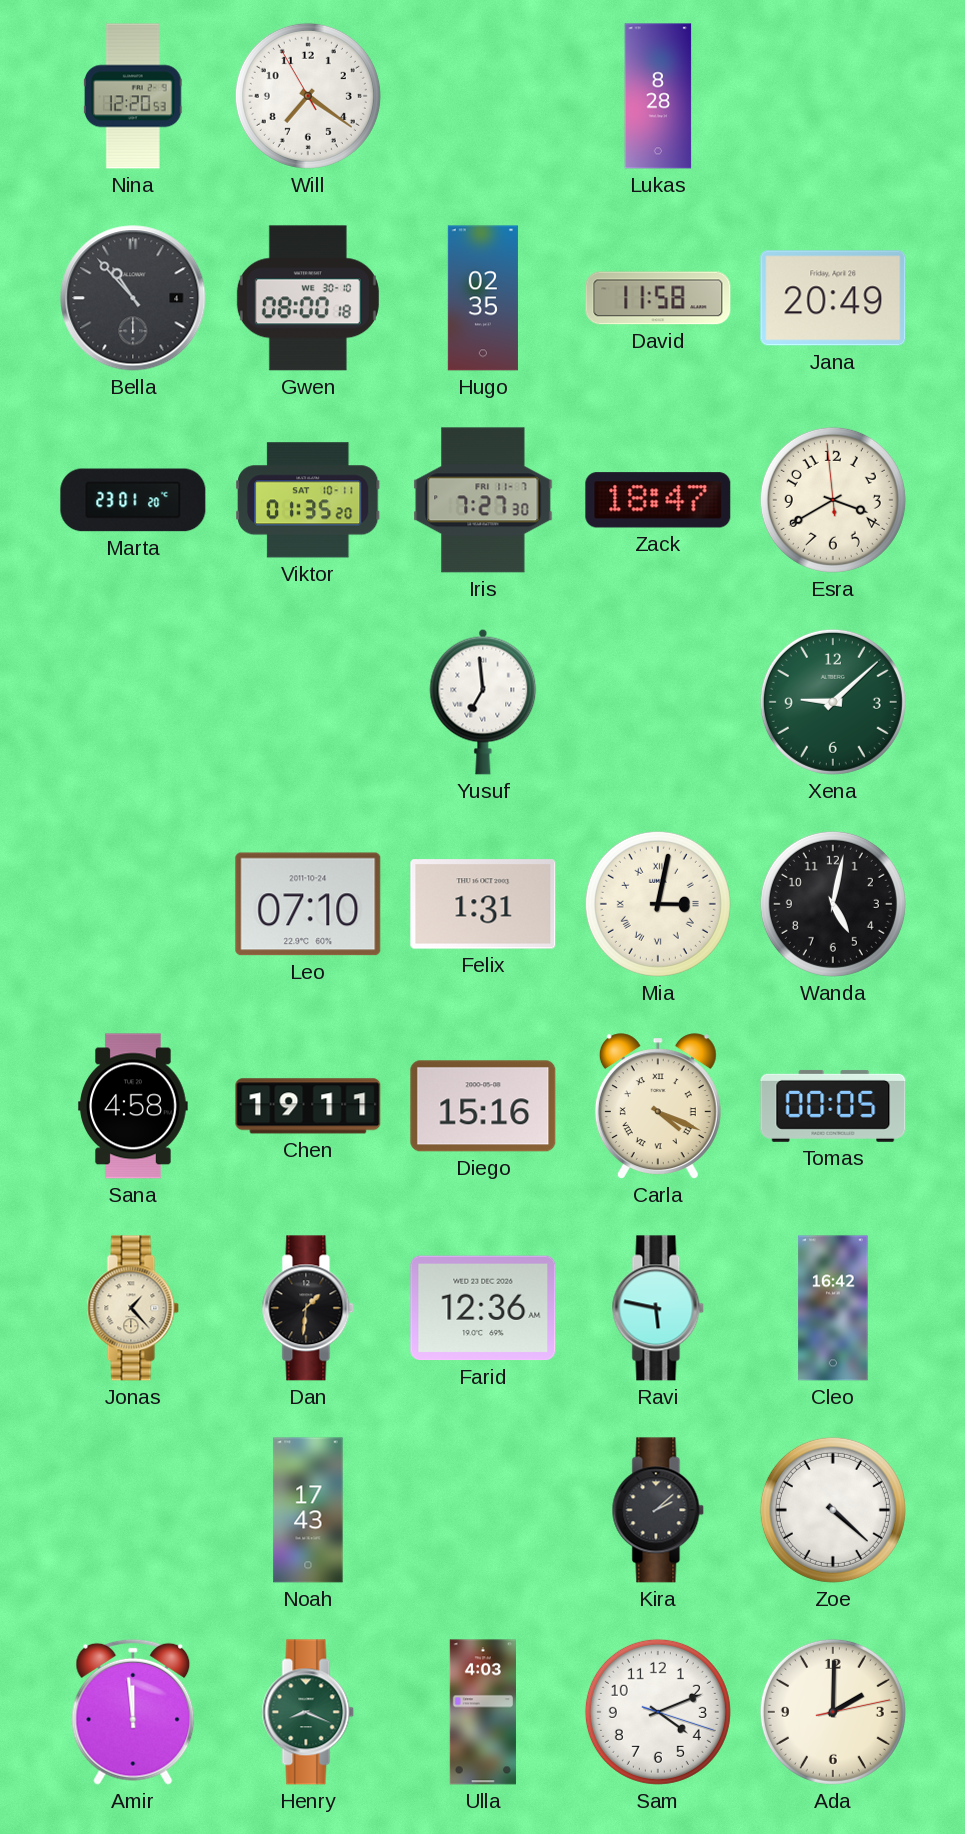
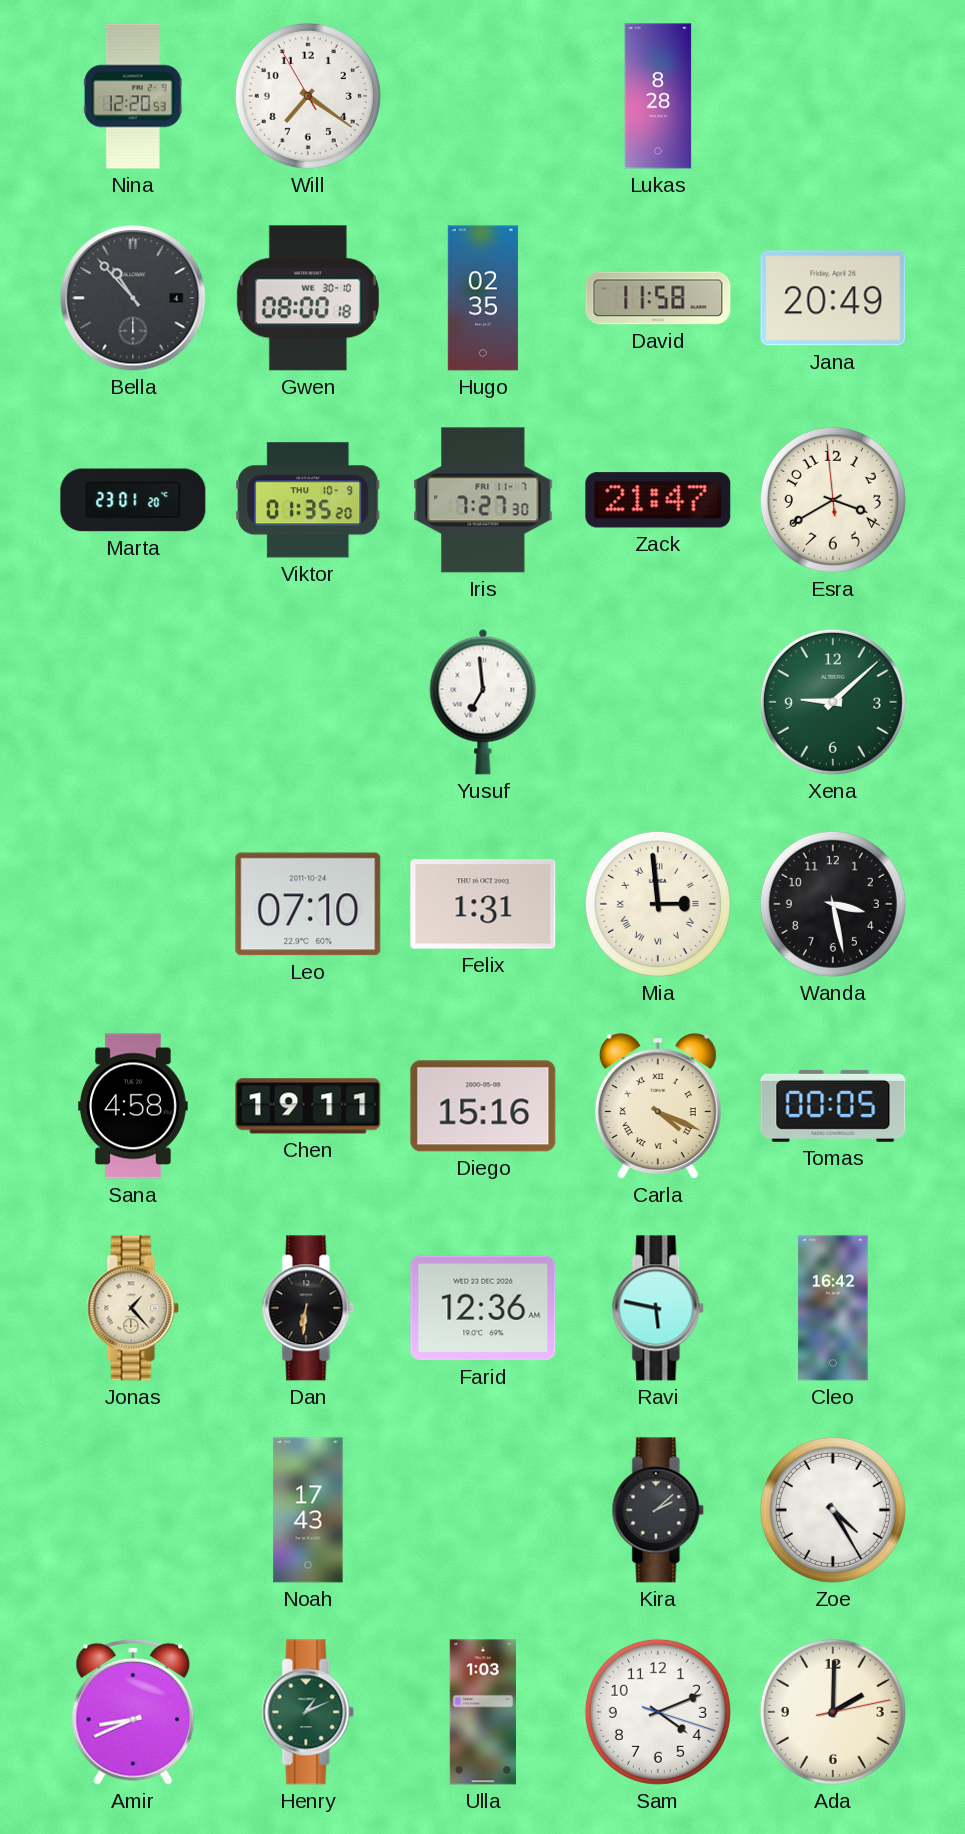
Viktor date: SAT 10-11 -> THU 10-9 (308, 500)
Zack: 18:47 -> 21:47 (658, 500)
Mia: 3:02 -> 2:59 (658, 904)
Wanda: 5:02 -> 3:28 (833, 904)
Dan: 1:31 -> 6:31 (308, 1308)
Zoe: 4:22 -> 4:25 (833, 1510)
Amir: 11:59 -> 8:41 (133, 1712)
Henry: 8:19 -> 1:11 (308, 1712)
Ulla: 4:03 -> 1:03 (483, 1712)
